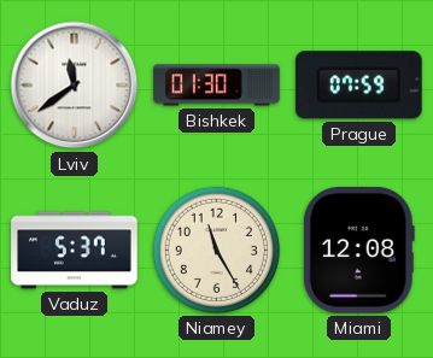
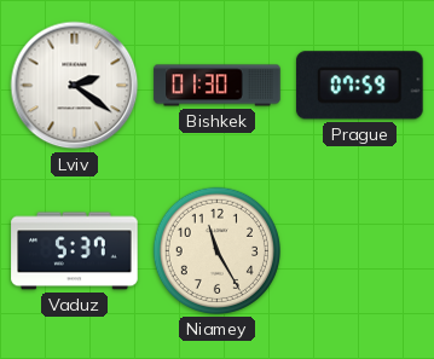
Lviv: 11:39 -> 2:21 (75, 86)
Miami: 12:08 -> none (358, 251)
